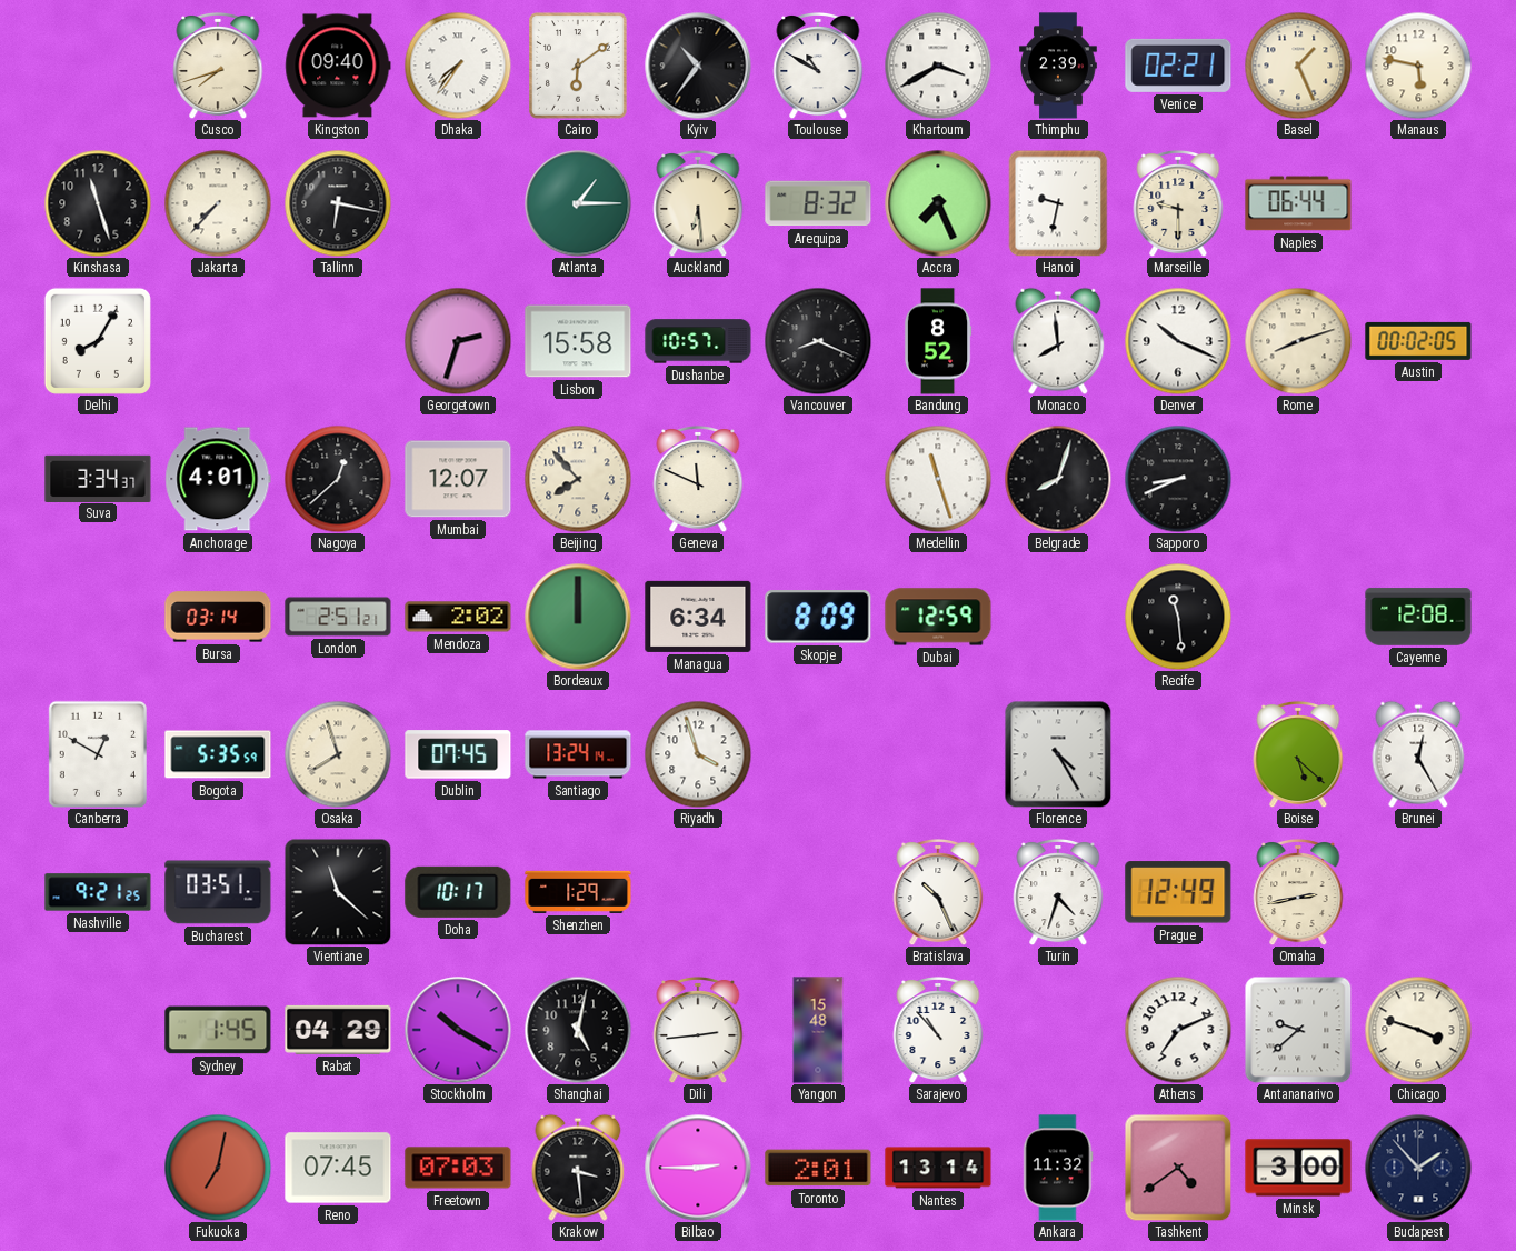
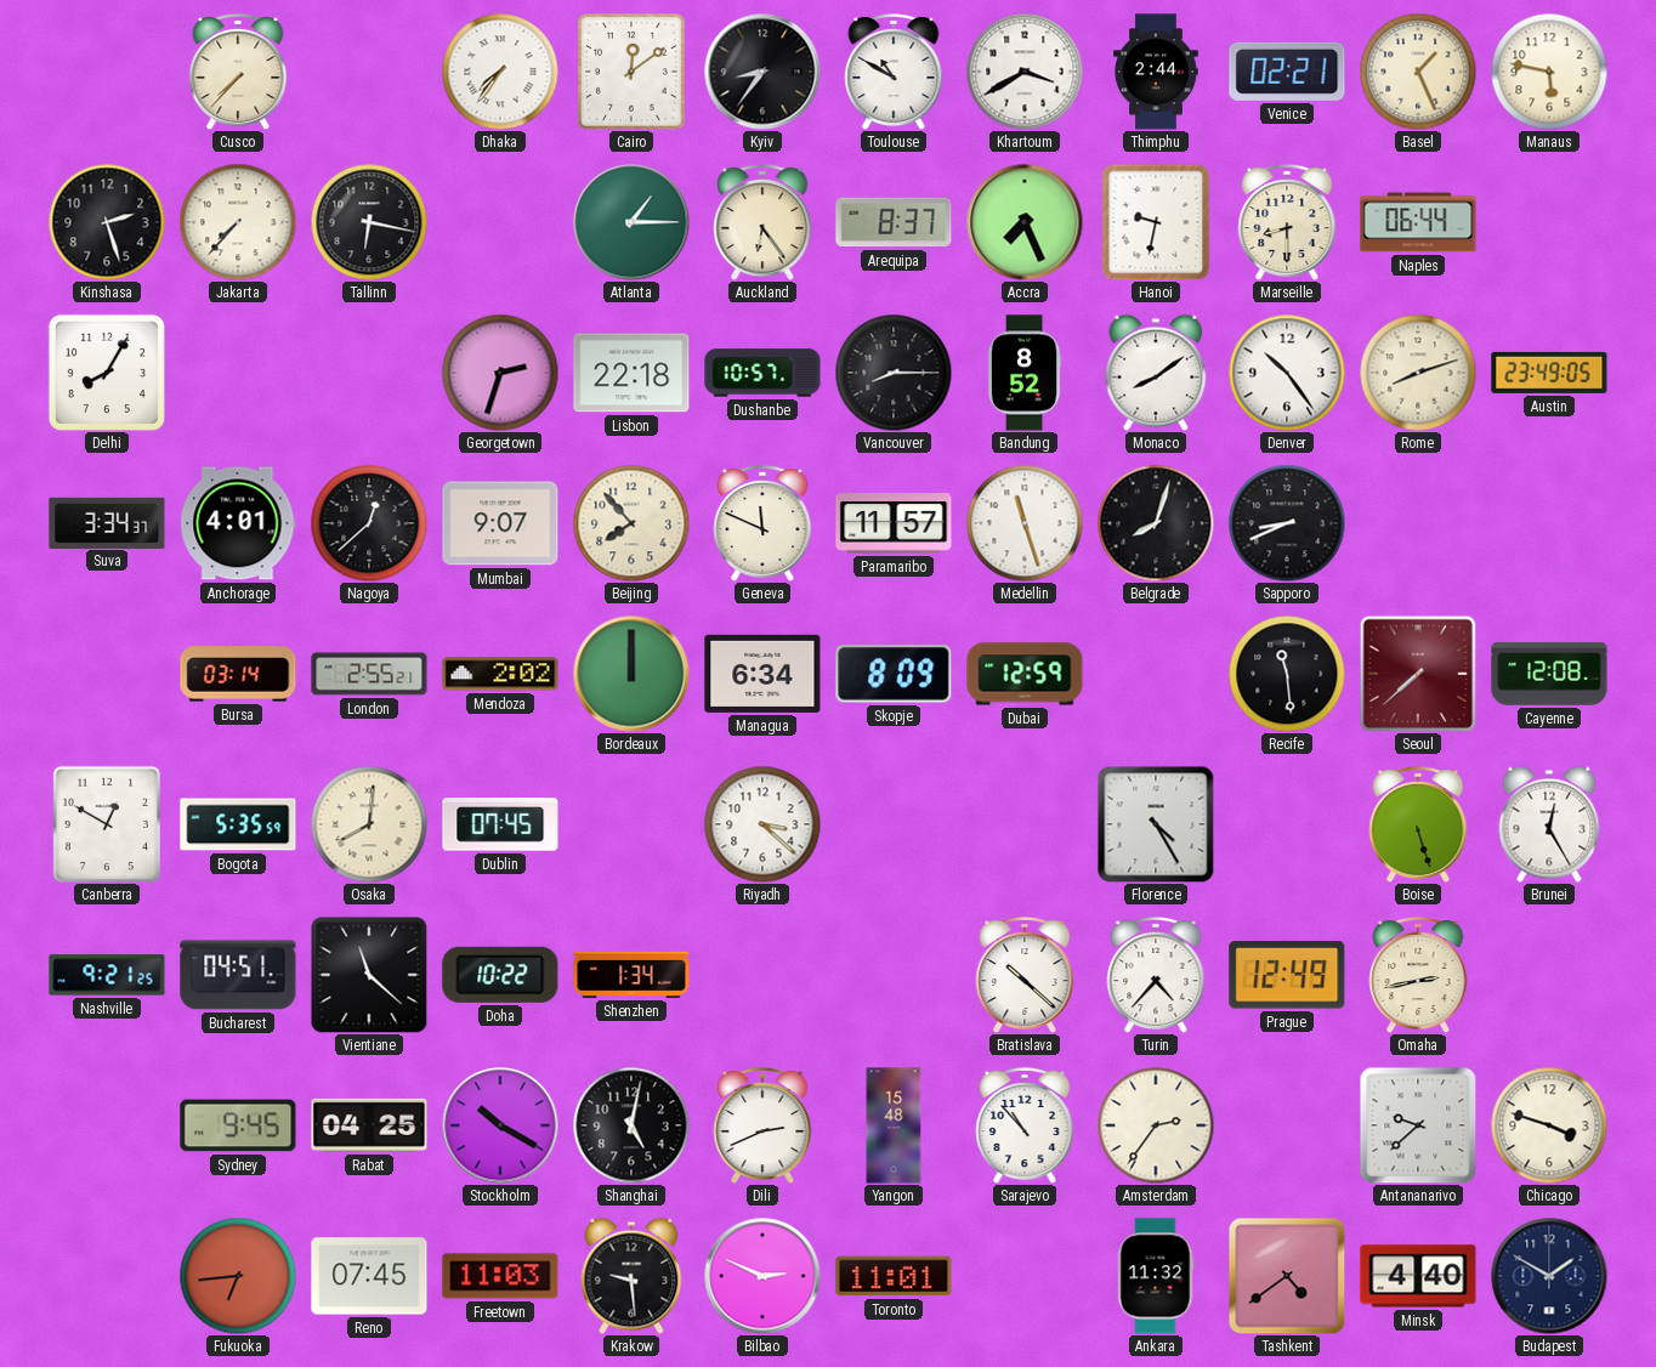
Cusco: 7:42 -> 7:37 (238, 72)
Kingston: 09:40 -> none (338, 66)
Cairo: 6:09 -> 12:09 (631, 72)
Kyiv: 10:36 -> 8:36 (762, 72)
Thimphu: 2:39 -> 2:44 (1156, 72)
Kinshasa: 11:27 -> 2:27 (107, 222)
Auckland: 6:29 -> 6:24 (762, 222)
Arequipa: 8:32 -> 8:37 (894, 222)
Marseille: 9:30 -> 8:30 (1287, 222)
Lisbon: 15:58 -> 22:18 (631, 373)
Vancouver: 8:19 -> 8:15 (894, 373)
Monaco: 7:59 -> 8:09 (1156, 373)
Denver: 10:19 -> 10:24 (1287, 373)
Austin: 00:02 -> 23:49 (1549, 373)
Mumbai: 12:07 -> 9:07 (500, 523)
Paramaribo: none -> 11:57 (894, 523)
London: 2:51 -> 2:55 (369, 674)
Seoul: none -> 7:38 (1418, 674)
Osaka: 7:57 -> 8:01 (369, 824)
Santiago: 13:24 -> none (578, 754)
Riyadh: 3:57 -> 3:22 (762, 824)
Boise: 5:22 -> 5:27 (1418, 824)
Bucharest: 03:51 -> 04:51 (238, 975)
Doha: 10:17 -> 10:22 (500, 975)
Shenzhen: 1:29 -> 1:34 (631, 975)
Bratislava: 10:26 -> 10:22 (1025, 975)
Turin: 4:33 -> 4:37 (1156, 975)
Sydney: 1:45 -> 9:45 (238, 1125)
Rabat: 04:29 -> 04:25 (369, 1125)
Dili: 2:44 -> 2:41 (762, 1125)
Amsterdam: none -> 2:36 (1156, 1125)
Athens: 7:11 -> none (1178, 1030)
Fukuoka: 7:02 -> 6:44 (238, 1276)
Freetown: 07:03 -> 11:03 (500, 1276)
Krakow: 3:29 -> 9:29 (631, 1276)
Bilbao: 2:45 -> 2:49 (762, 1276)
Toronto: 2:01 -> 11:01 (894, 1276)
Nantes: 13:14 -> none (938, 1168)
Minsk: 3:00 -> 4:40 (1418, 1276)
Budapest: 1:53 -> 1:50 (1549, 1276)
